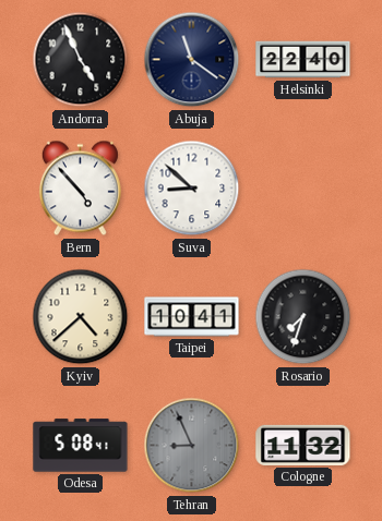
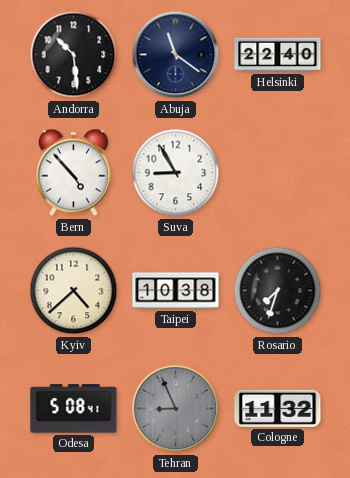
Andorra: 4:56 -> 10:29 (74, 55)
Suva: 8:52 -> 8:55 (176, 173)
Taipei: 10:41 -> 10:38 (176, 291)
